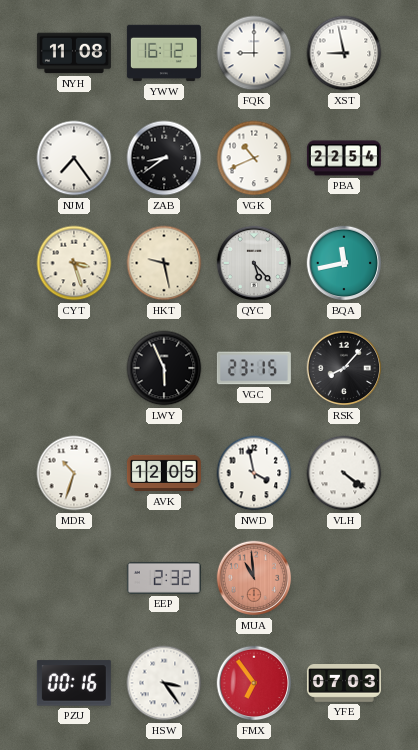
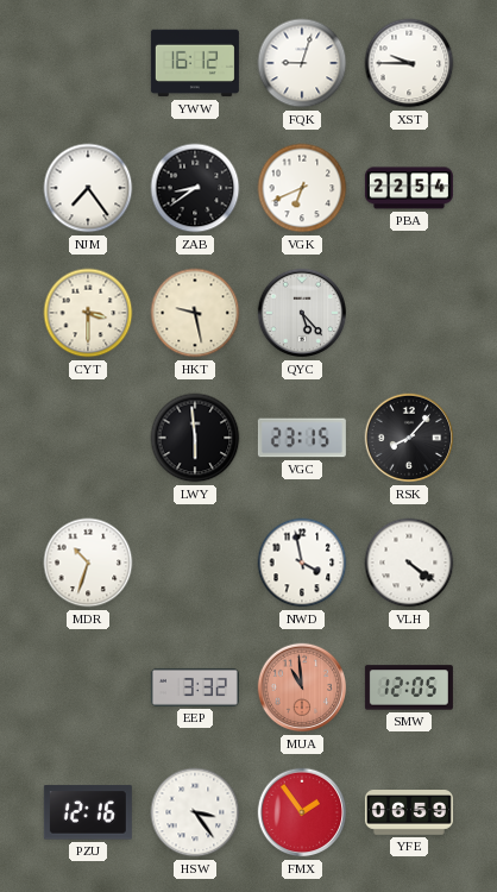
NYH: 11:08 -> none (74, 53)
FQK: 9:00 -> 9:03 (302, 63)
XST: 8:58 -> 9:45 (409, 63)
VGK: 10:41 -> 6:41 (302, 188)
CYT: 3:27 -> 3:30 (88, 313)
BQA: 11:43 -> none (344, 263)
LWY: 5:56 -> 5:59 (195, 438)
AVK: 12:05 -> none (164, 473)
EEP: 2:32 -> 3:32 (195, 687)
SMW: none -> 12:05 (409, 687)
PZU: 00:16 -> 12:16 (88, 812)
FMX: 6:54 -> 1:54 (302, 812)
YFE: 07:03 -> 06:59 (409, 814)
